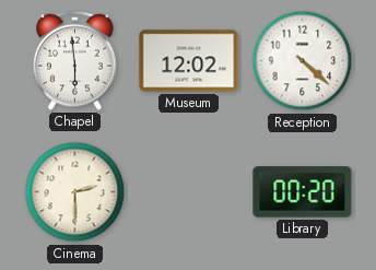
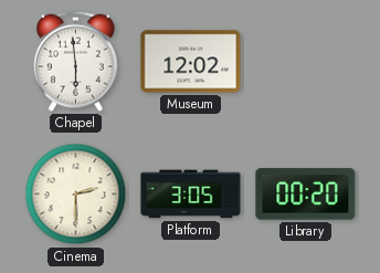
Reception: 4:22 -> none (303, 61)
Platform: none -> 3:05 (191, 195)
